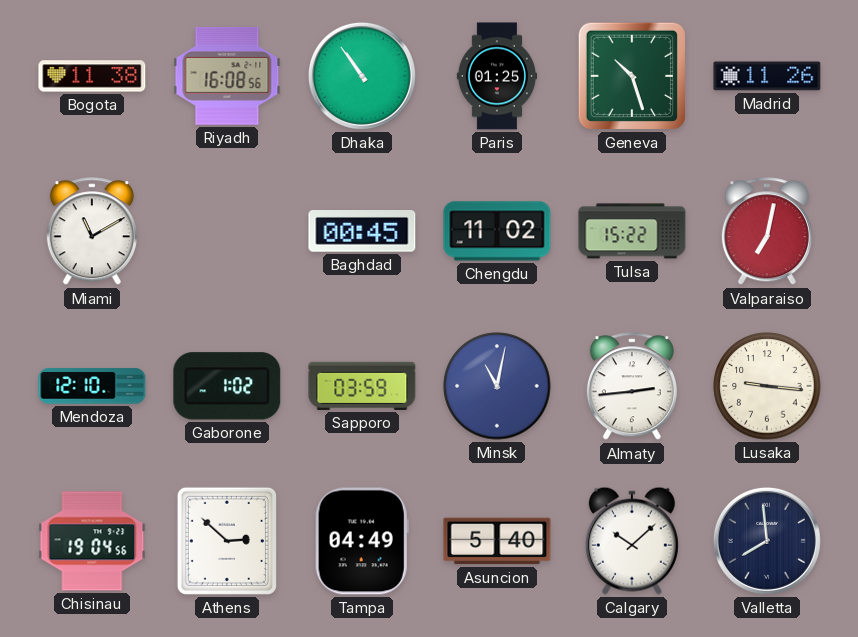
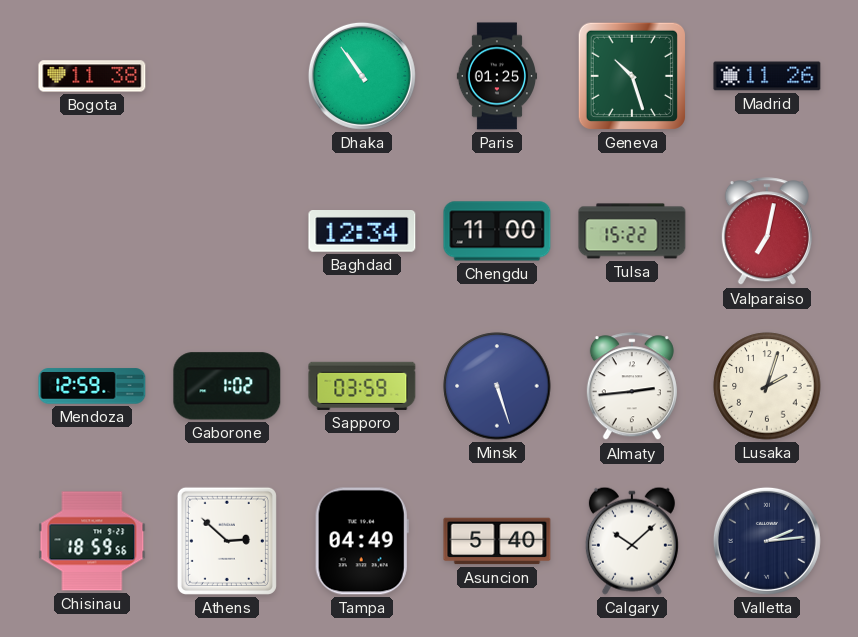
Riyadh: 16:08 -> none (227, 76)
Miami: 11:10 -> none (92, 232)
Baghdad: 00:45 -> 12:34 (362, 232)
Chengdu: 11:02 -> 11:00 (497, 231)
Mendoza: 12:10 -> 12:59 (92, 386)
Minsk: 11:02 -> 5:27 (497, 386)
Lusaka: 9:16 -> 2:03 (767, 386)
Chisinau: 19:04 -> 18:59 (92, 541)
Valletta: 7:59 -> 2:14 (767, 541)
